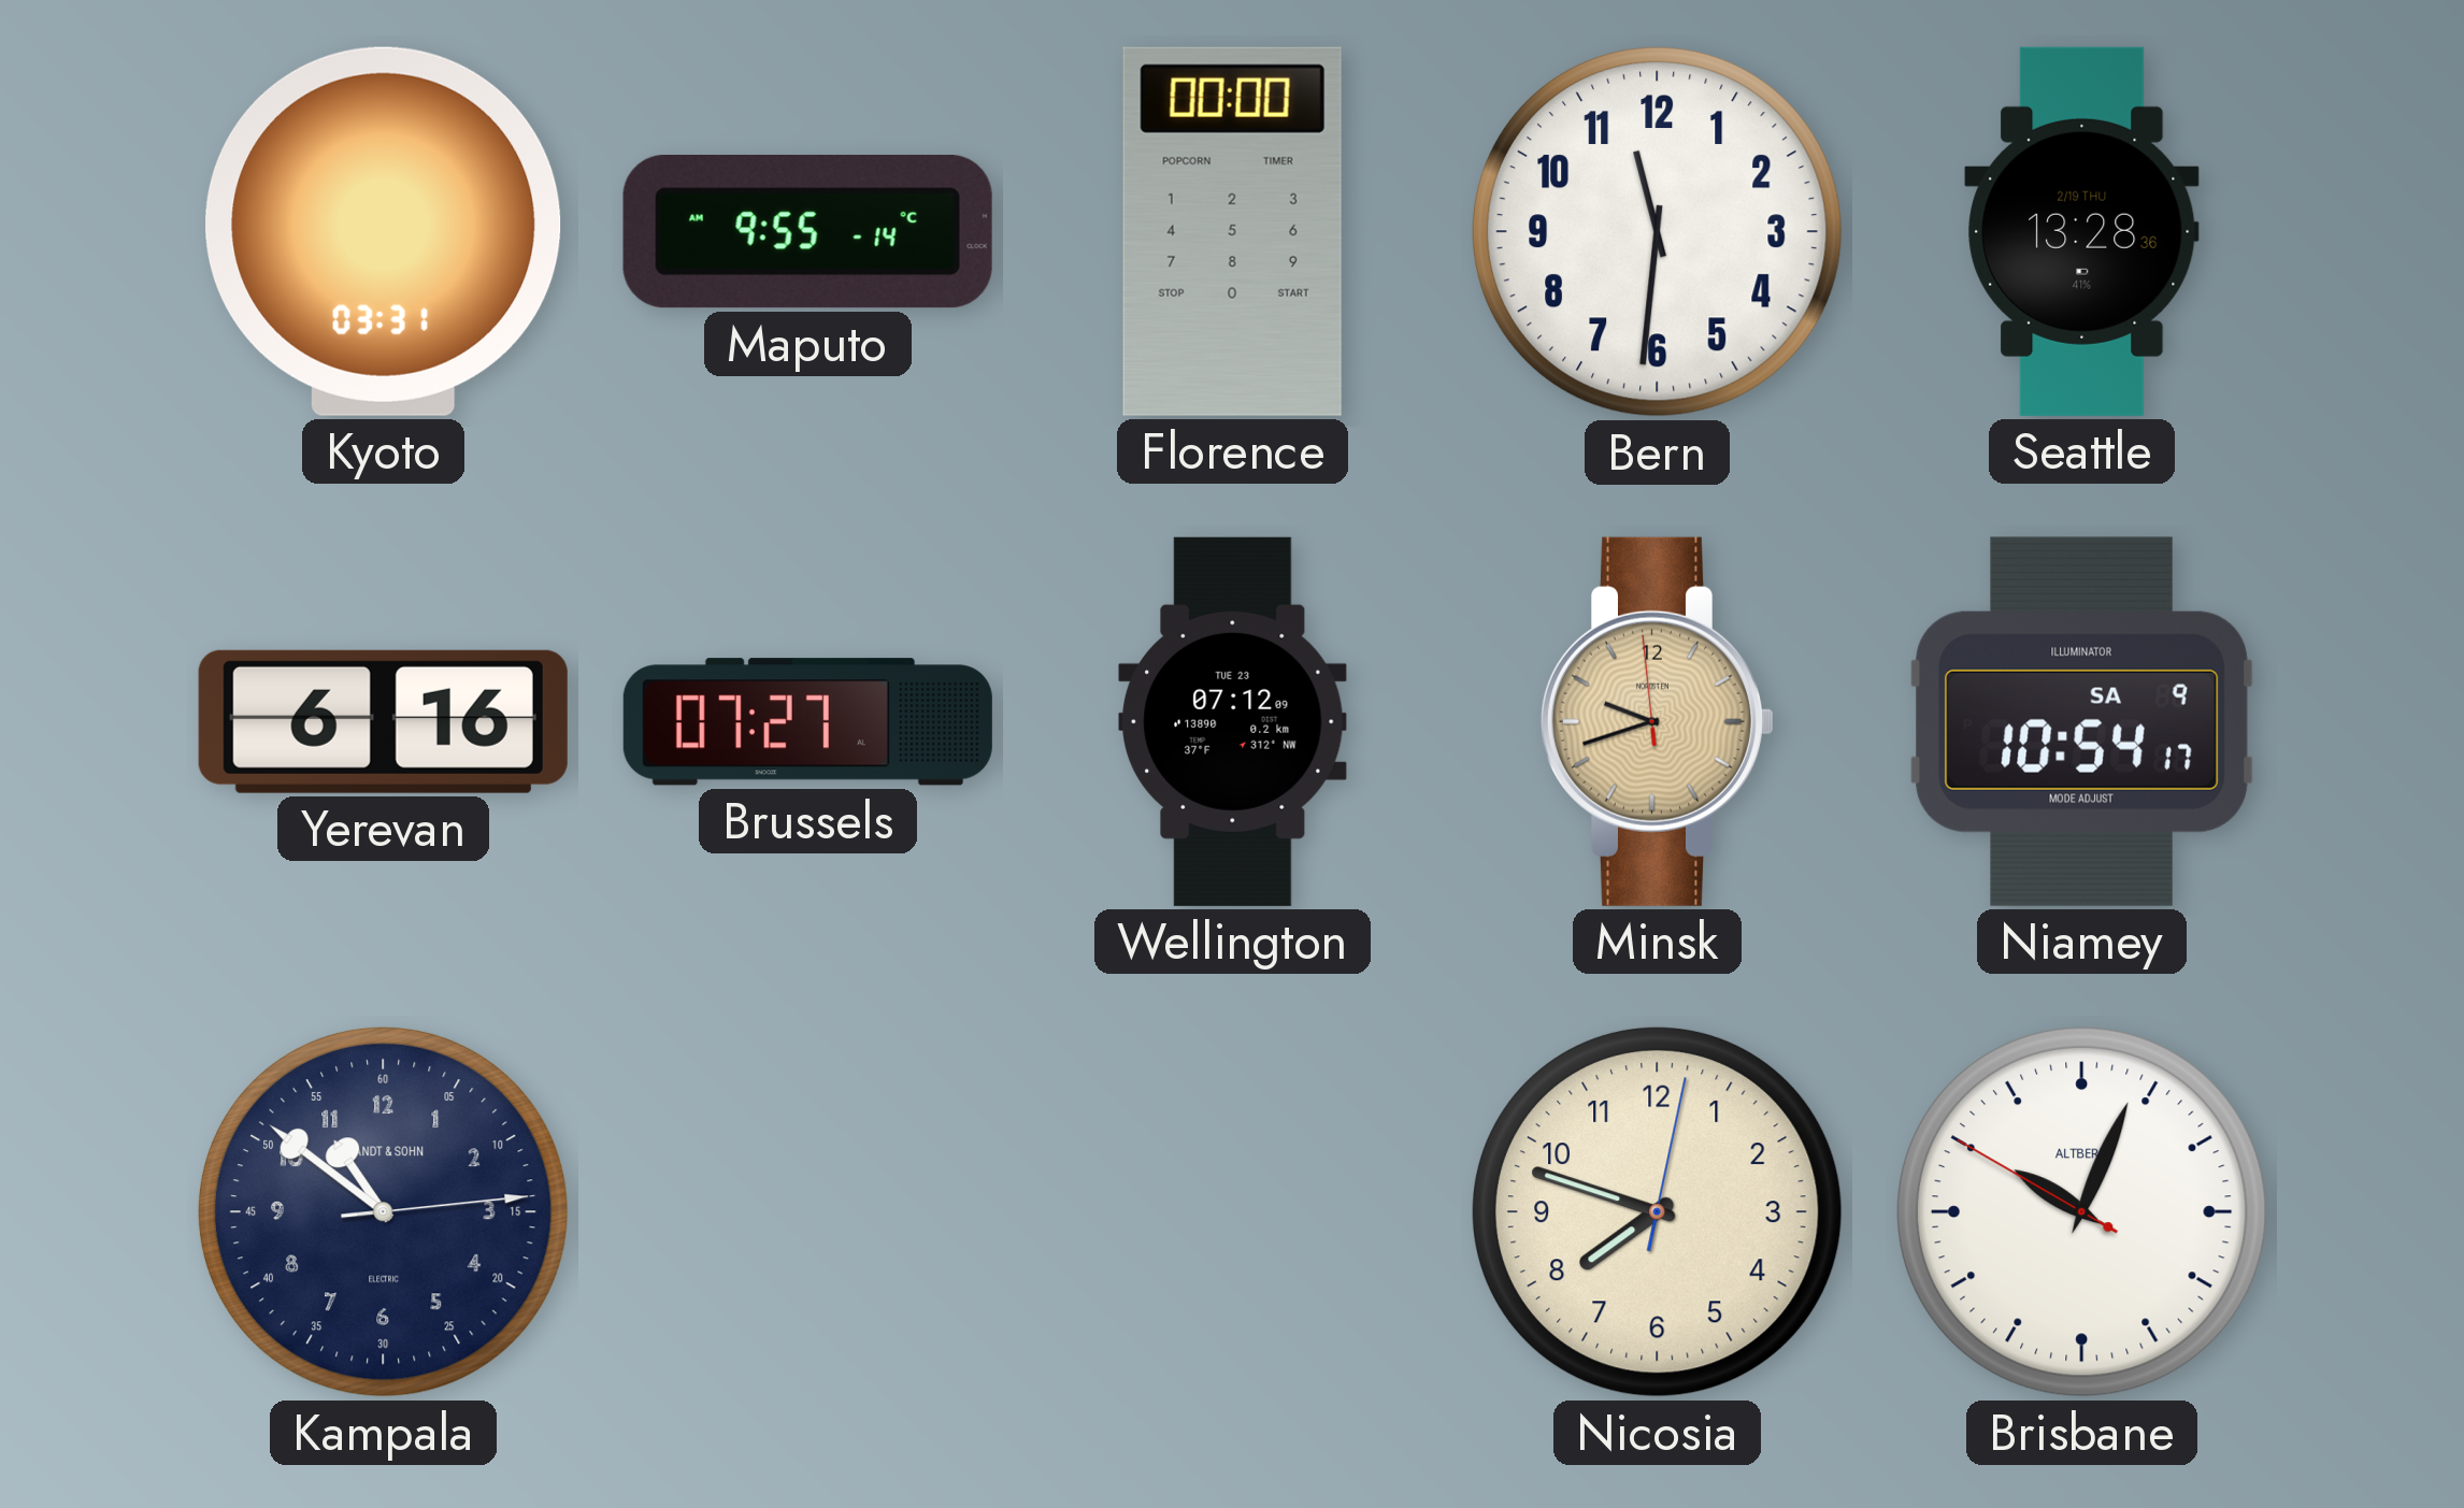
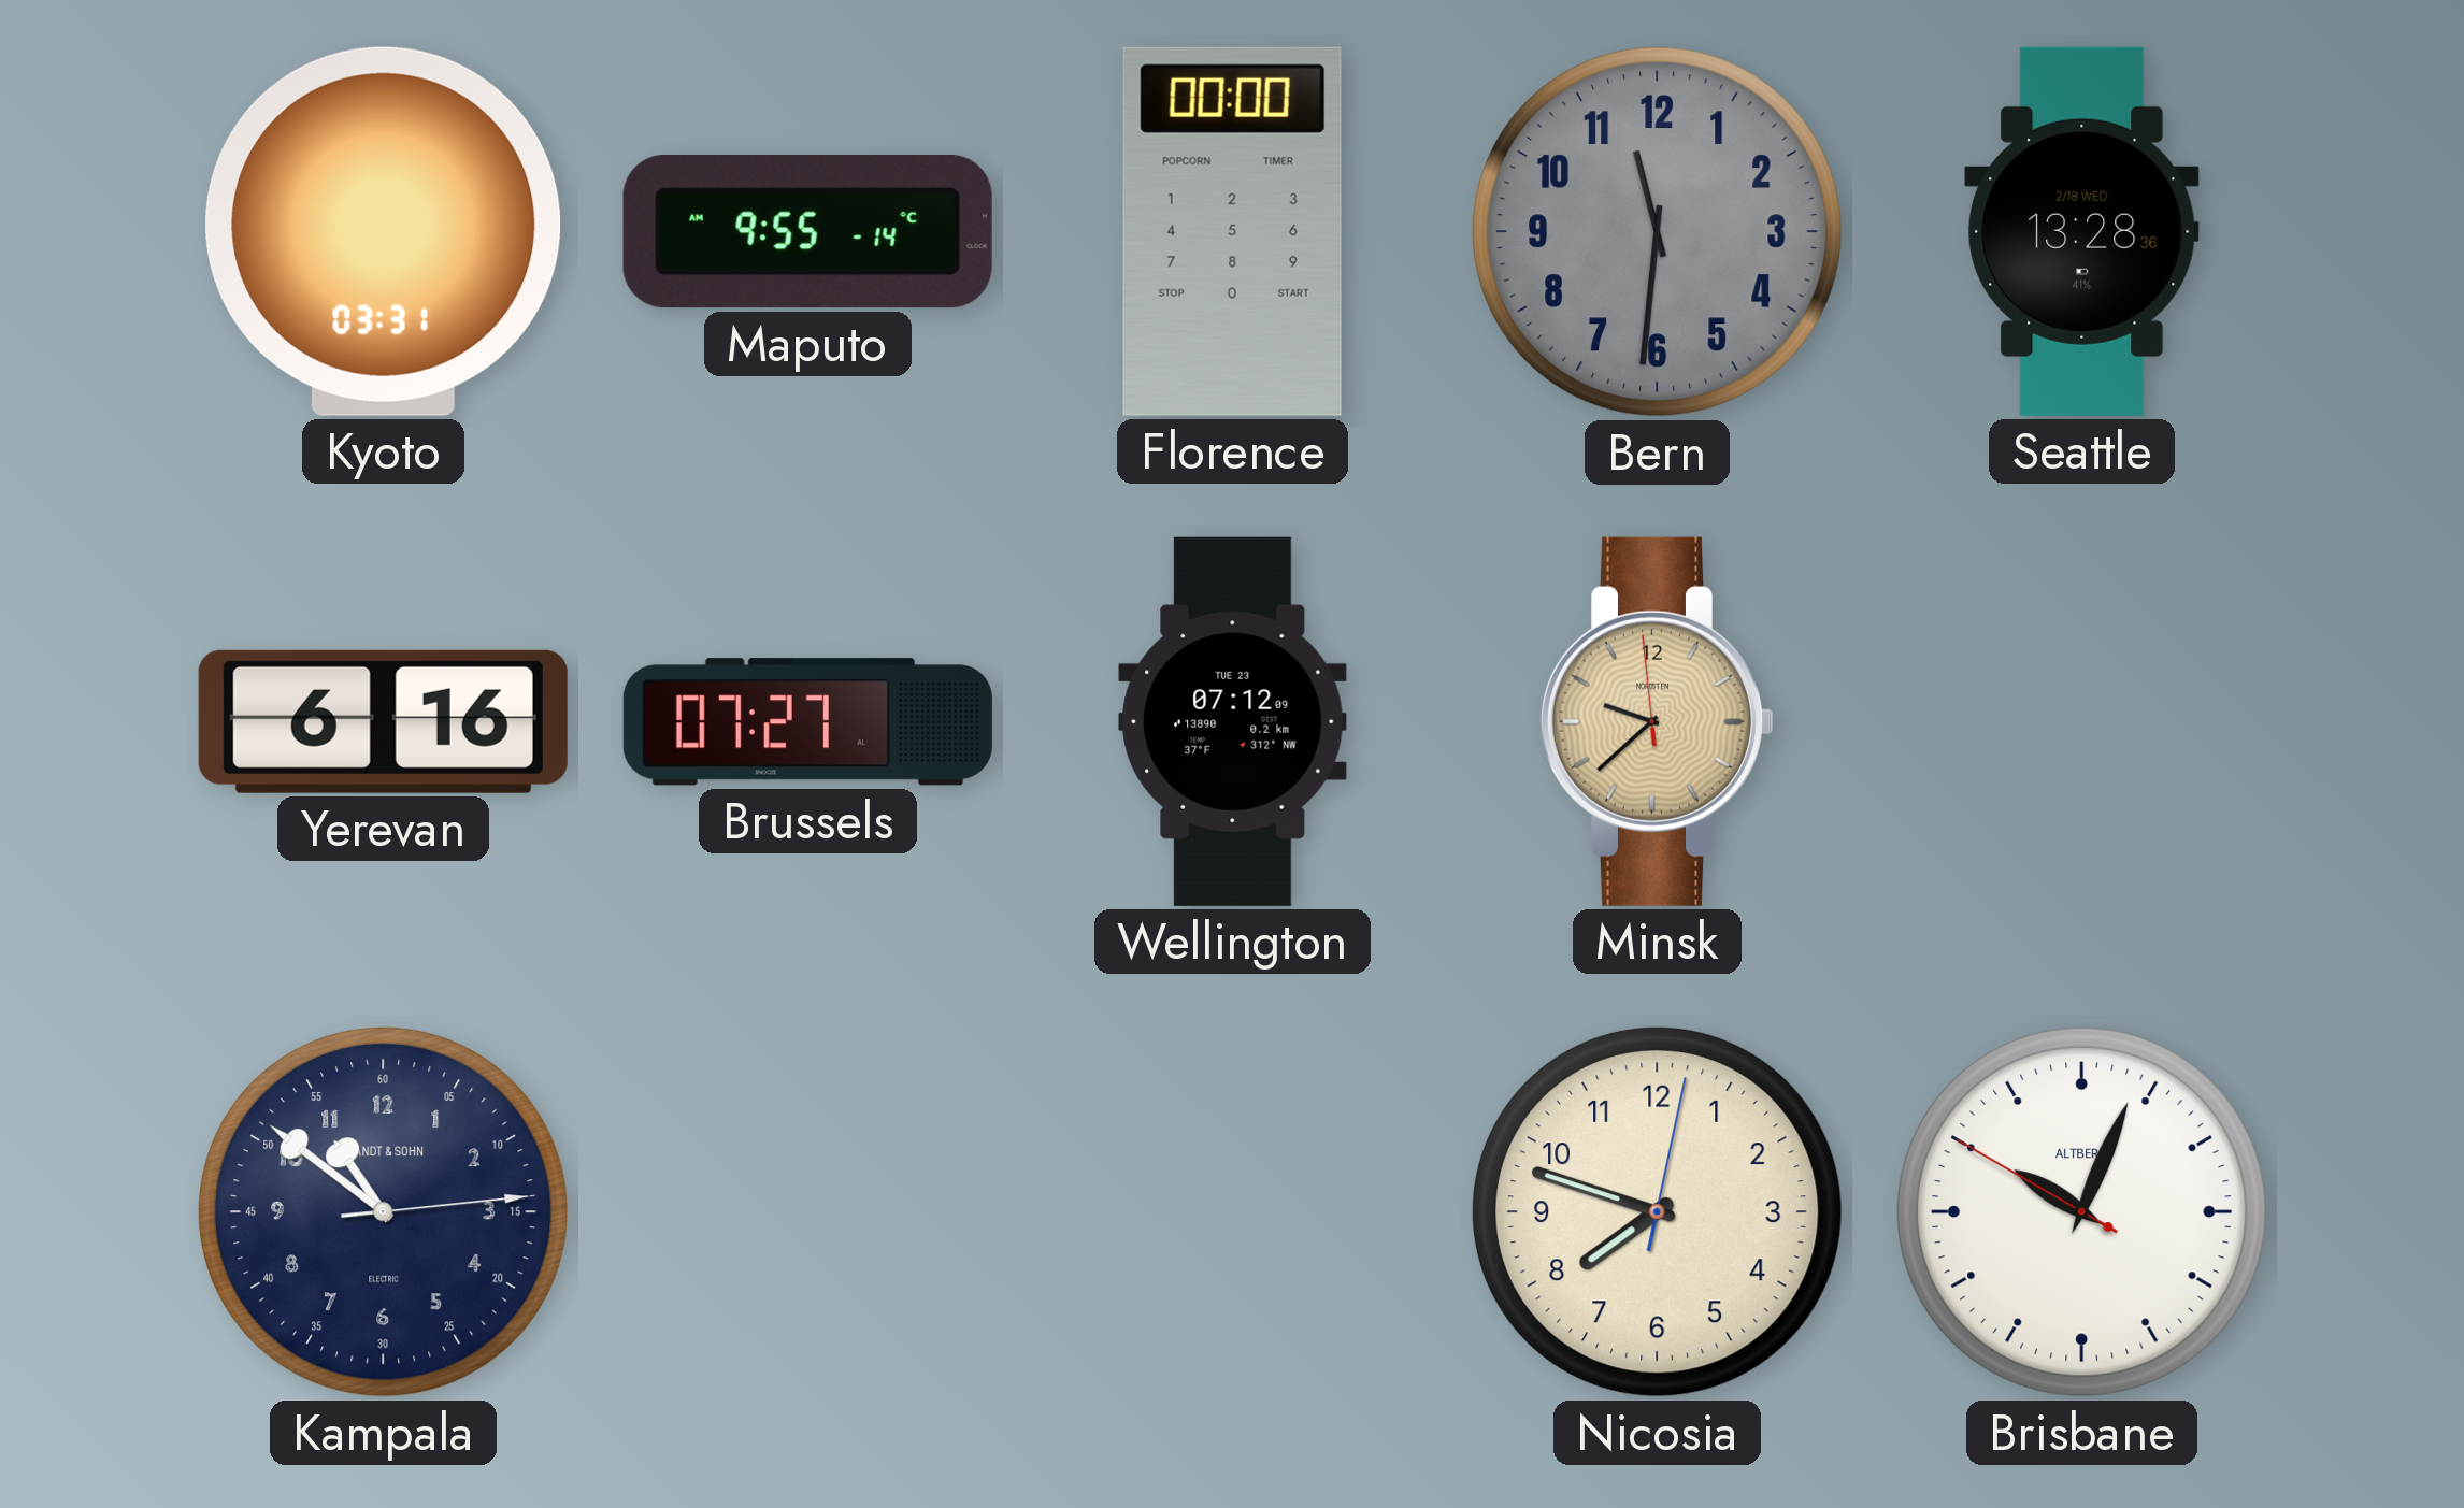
Bern dial: white -> grey (1657, 231)
Seattle date: 2/19 THU -> 2/18 WED (2082, 231)
Minsk: 9:41 -> 9:37 (1657, 721)
Niamey: 10:54 -> none (2081, 721)
